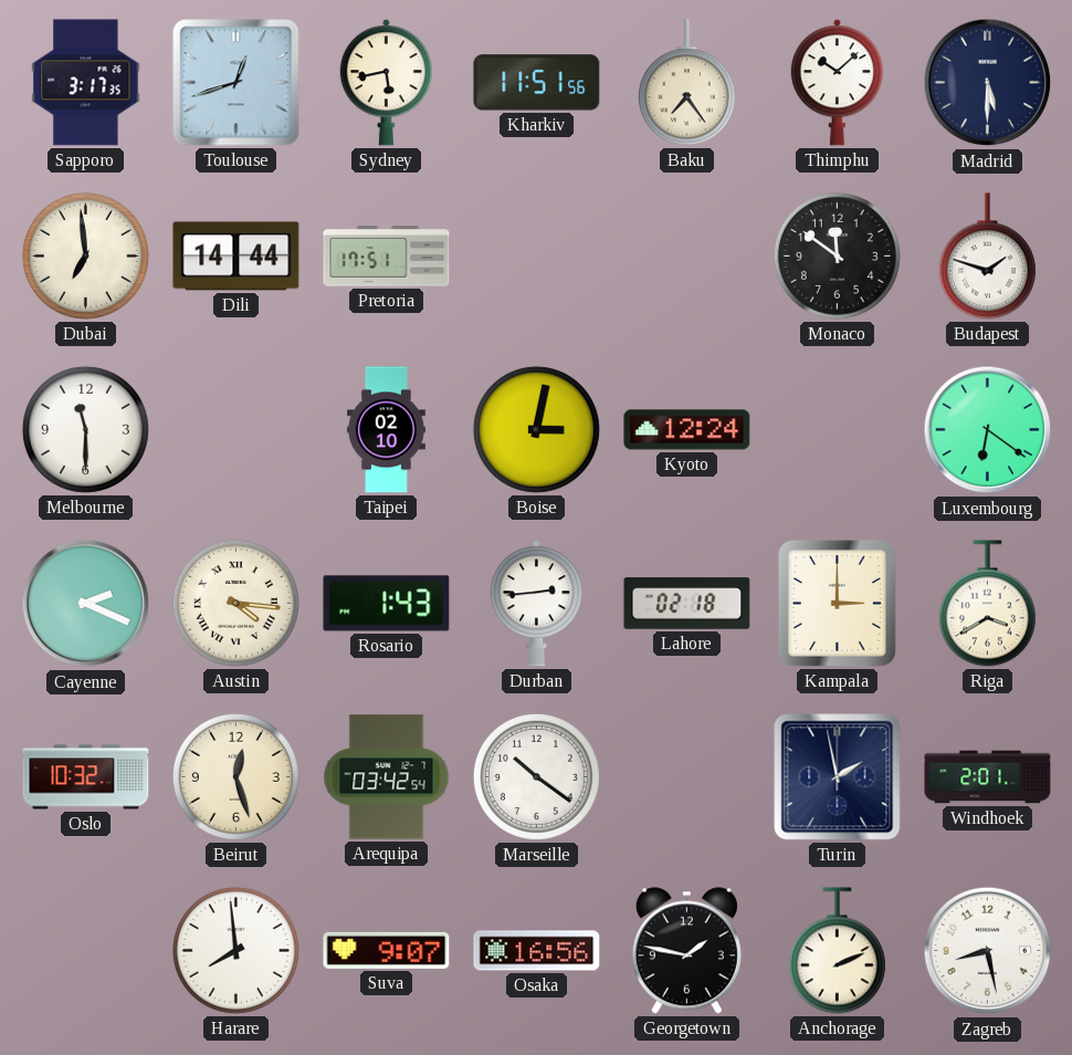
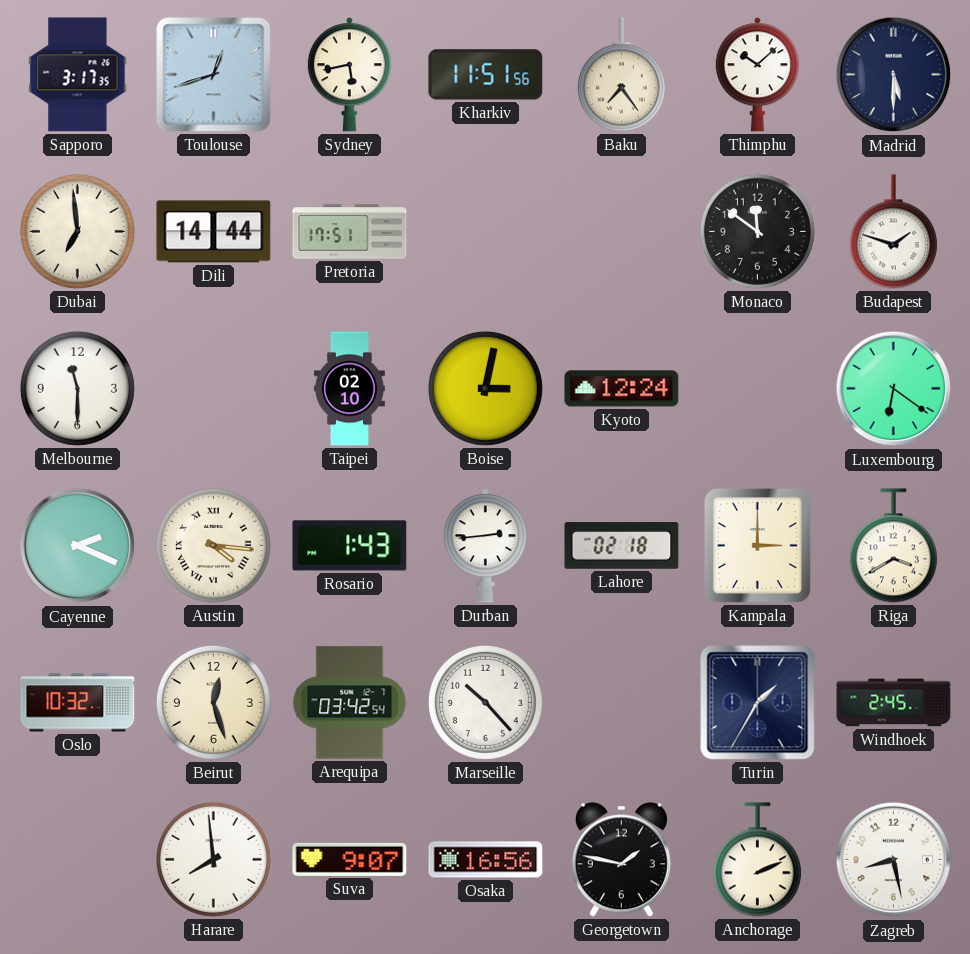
Marseille: 10:21 -> 10:23 (485, 702)
Turin: 1:58 -> 1:35 (758, 703)
Windhoek: 2:01 -> 2:45 (894, 703)
